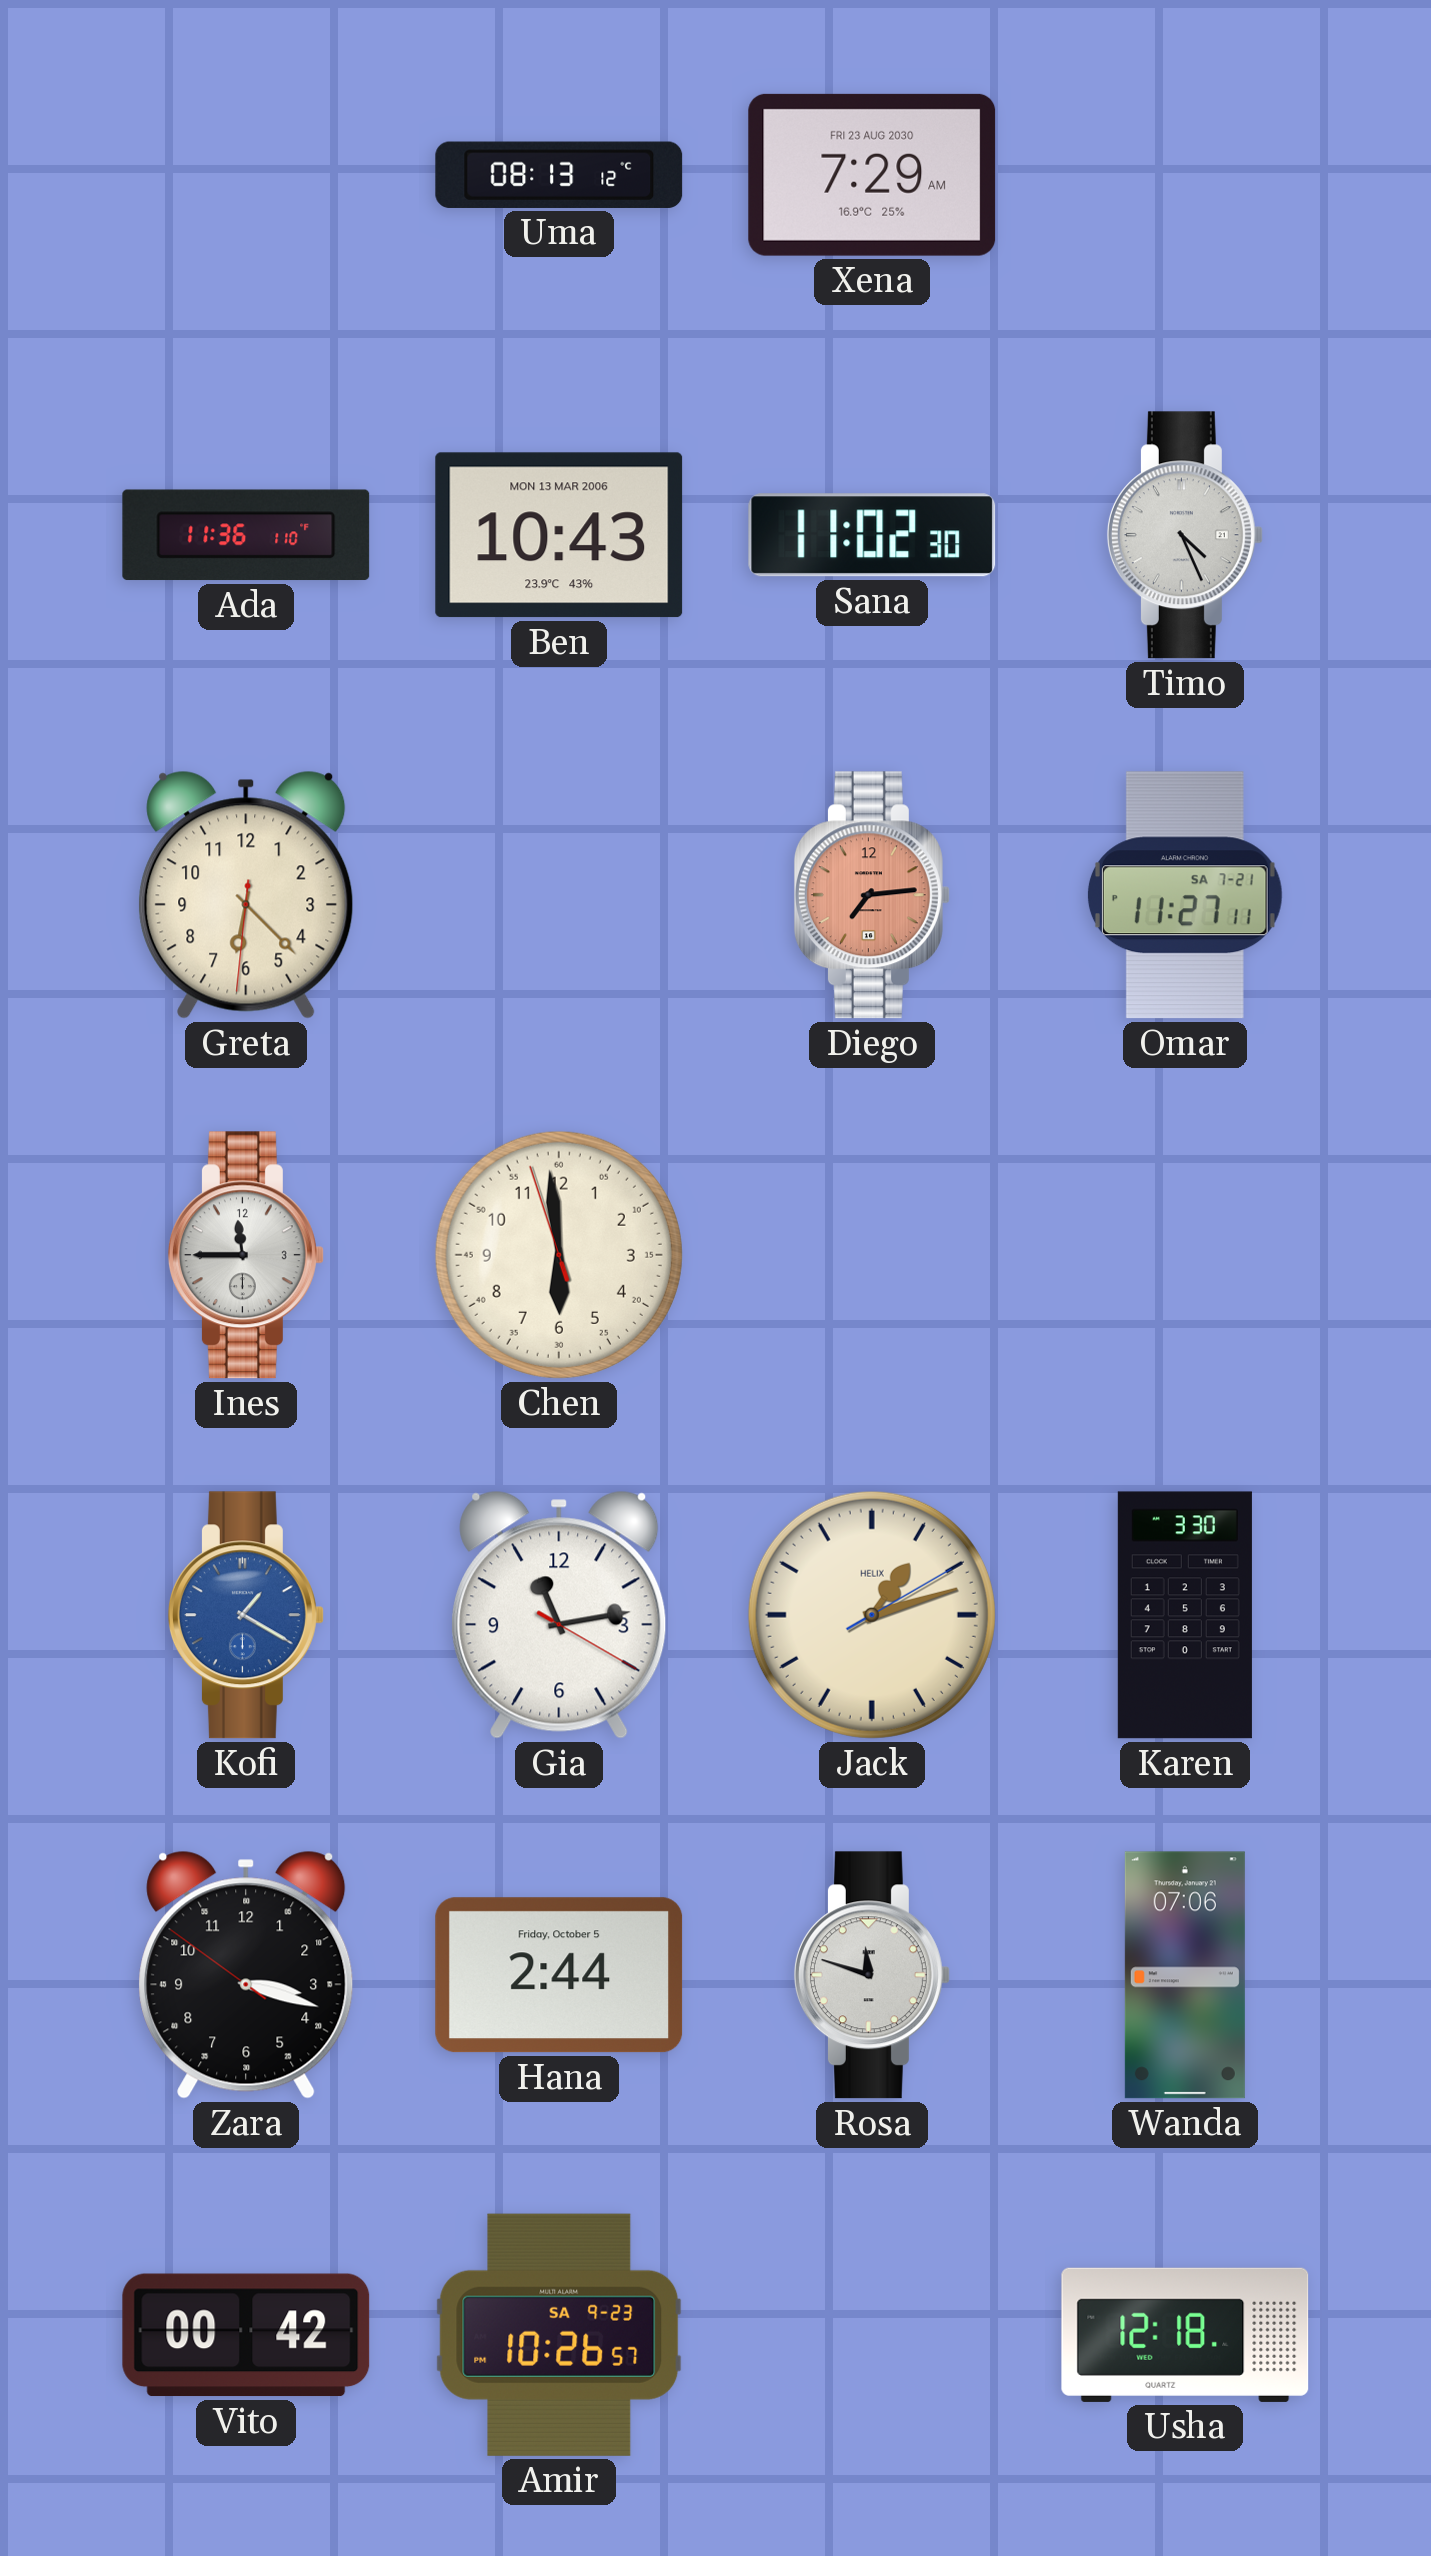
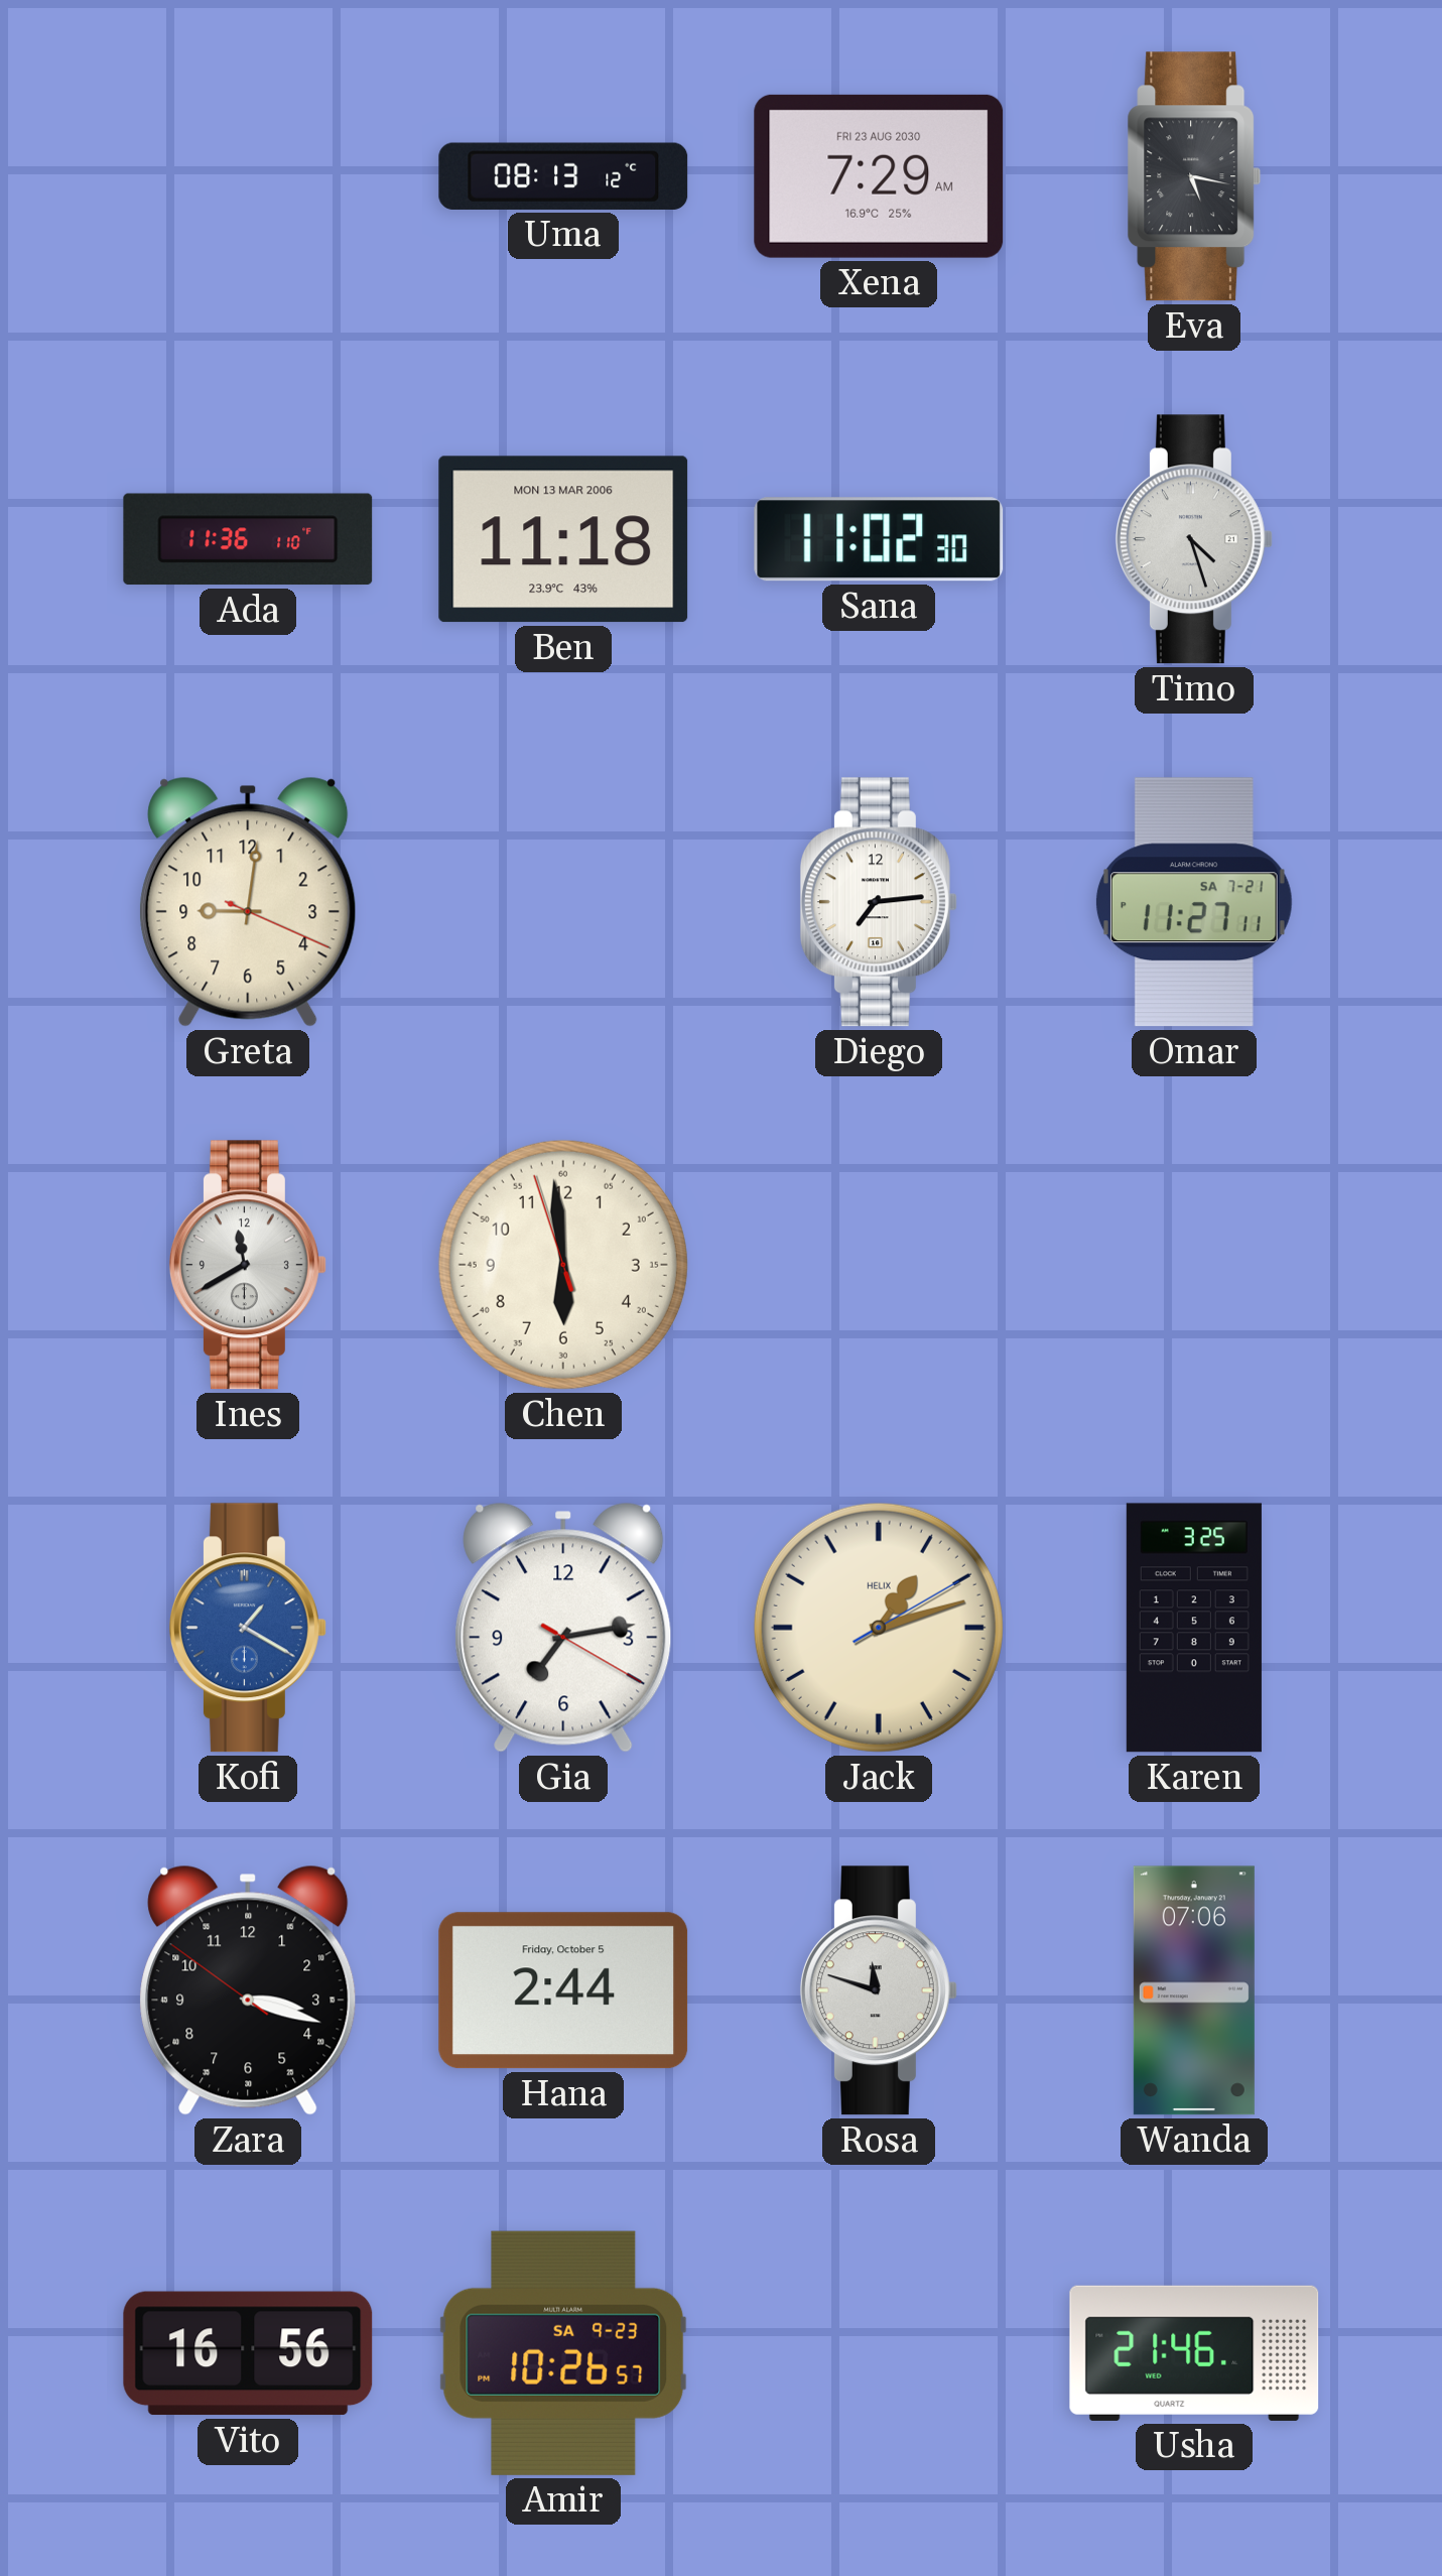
Eva: none -> 5:17 (1194, 176)
Ben: 10:43 -> 11:18 (563, 539)
Timo: 4:26 -> 4:27 (1194, 539)
Greta: 6:22 -> 9:01 (248, 902)
Diego dial: salmon -> white (879, 902)
Ines: 11:45 -> 11:40 (248, 1265)
Gia: 11:13 -> 7:13 (563, 1628)
Karen: 3:30 -> 3:25 (1194, 1628)
Vito: 00:42 -> 16:56 (248, 2353)
Usha: 12:18 -> 21:46 (1194, 2353)
